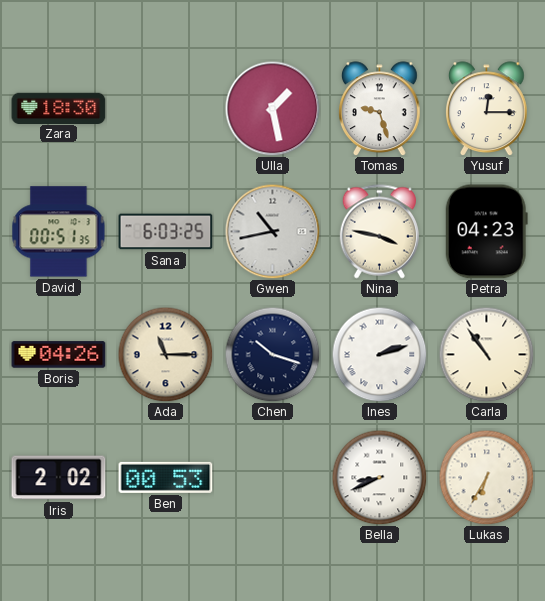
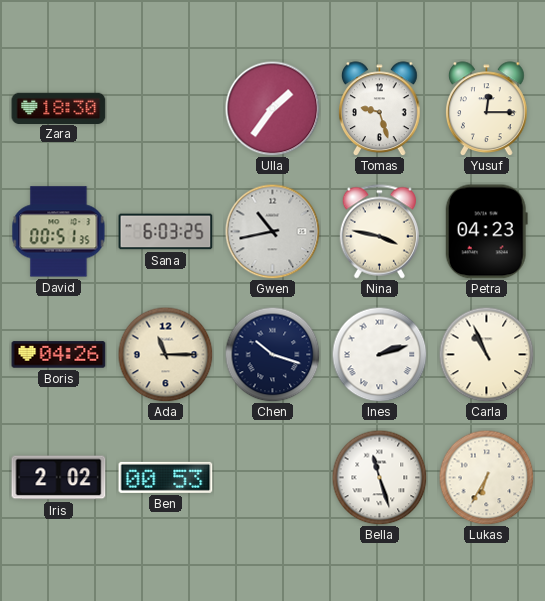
Ulla: 1:28 -> 1:36 (272, 108)
Carla: 10:54 -> 10:56 (486, 354)
Bella: 8:41 -> 11:27 (379, 477)
